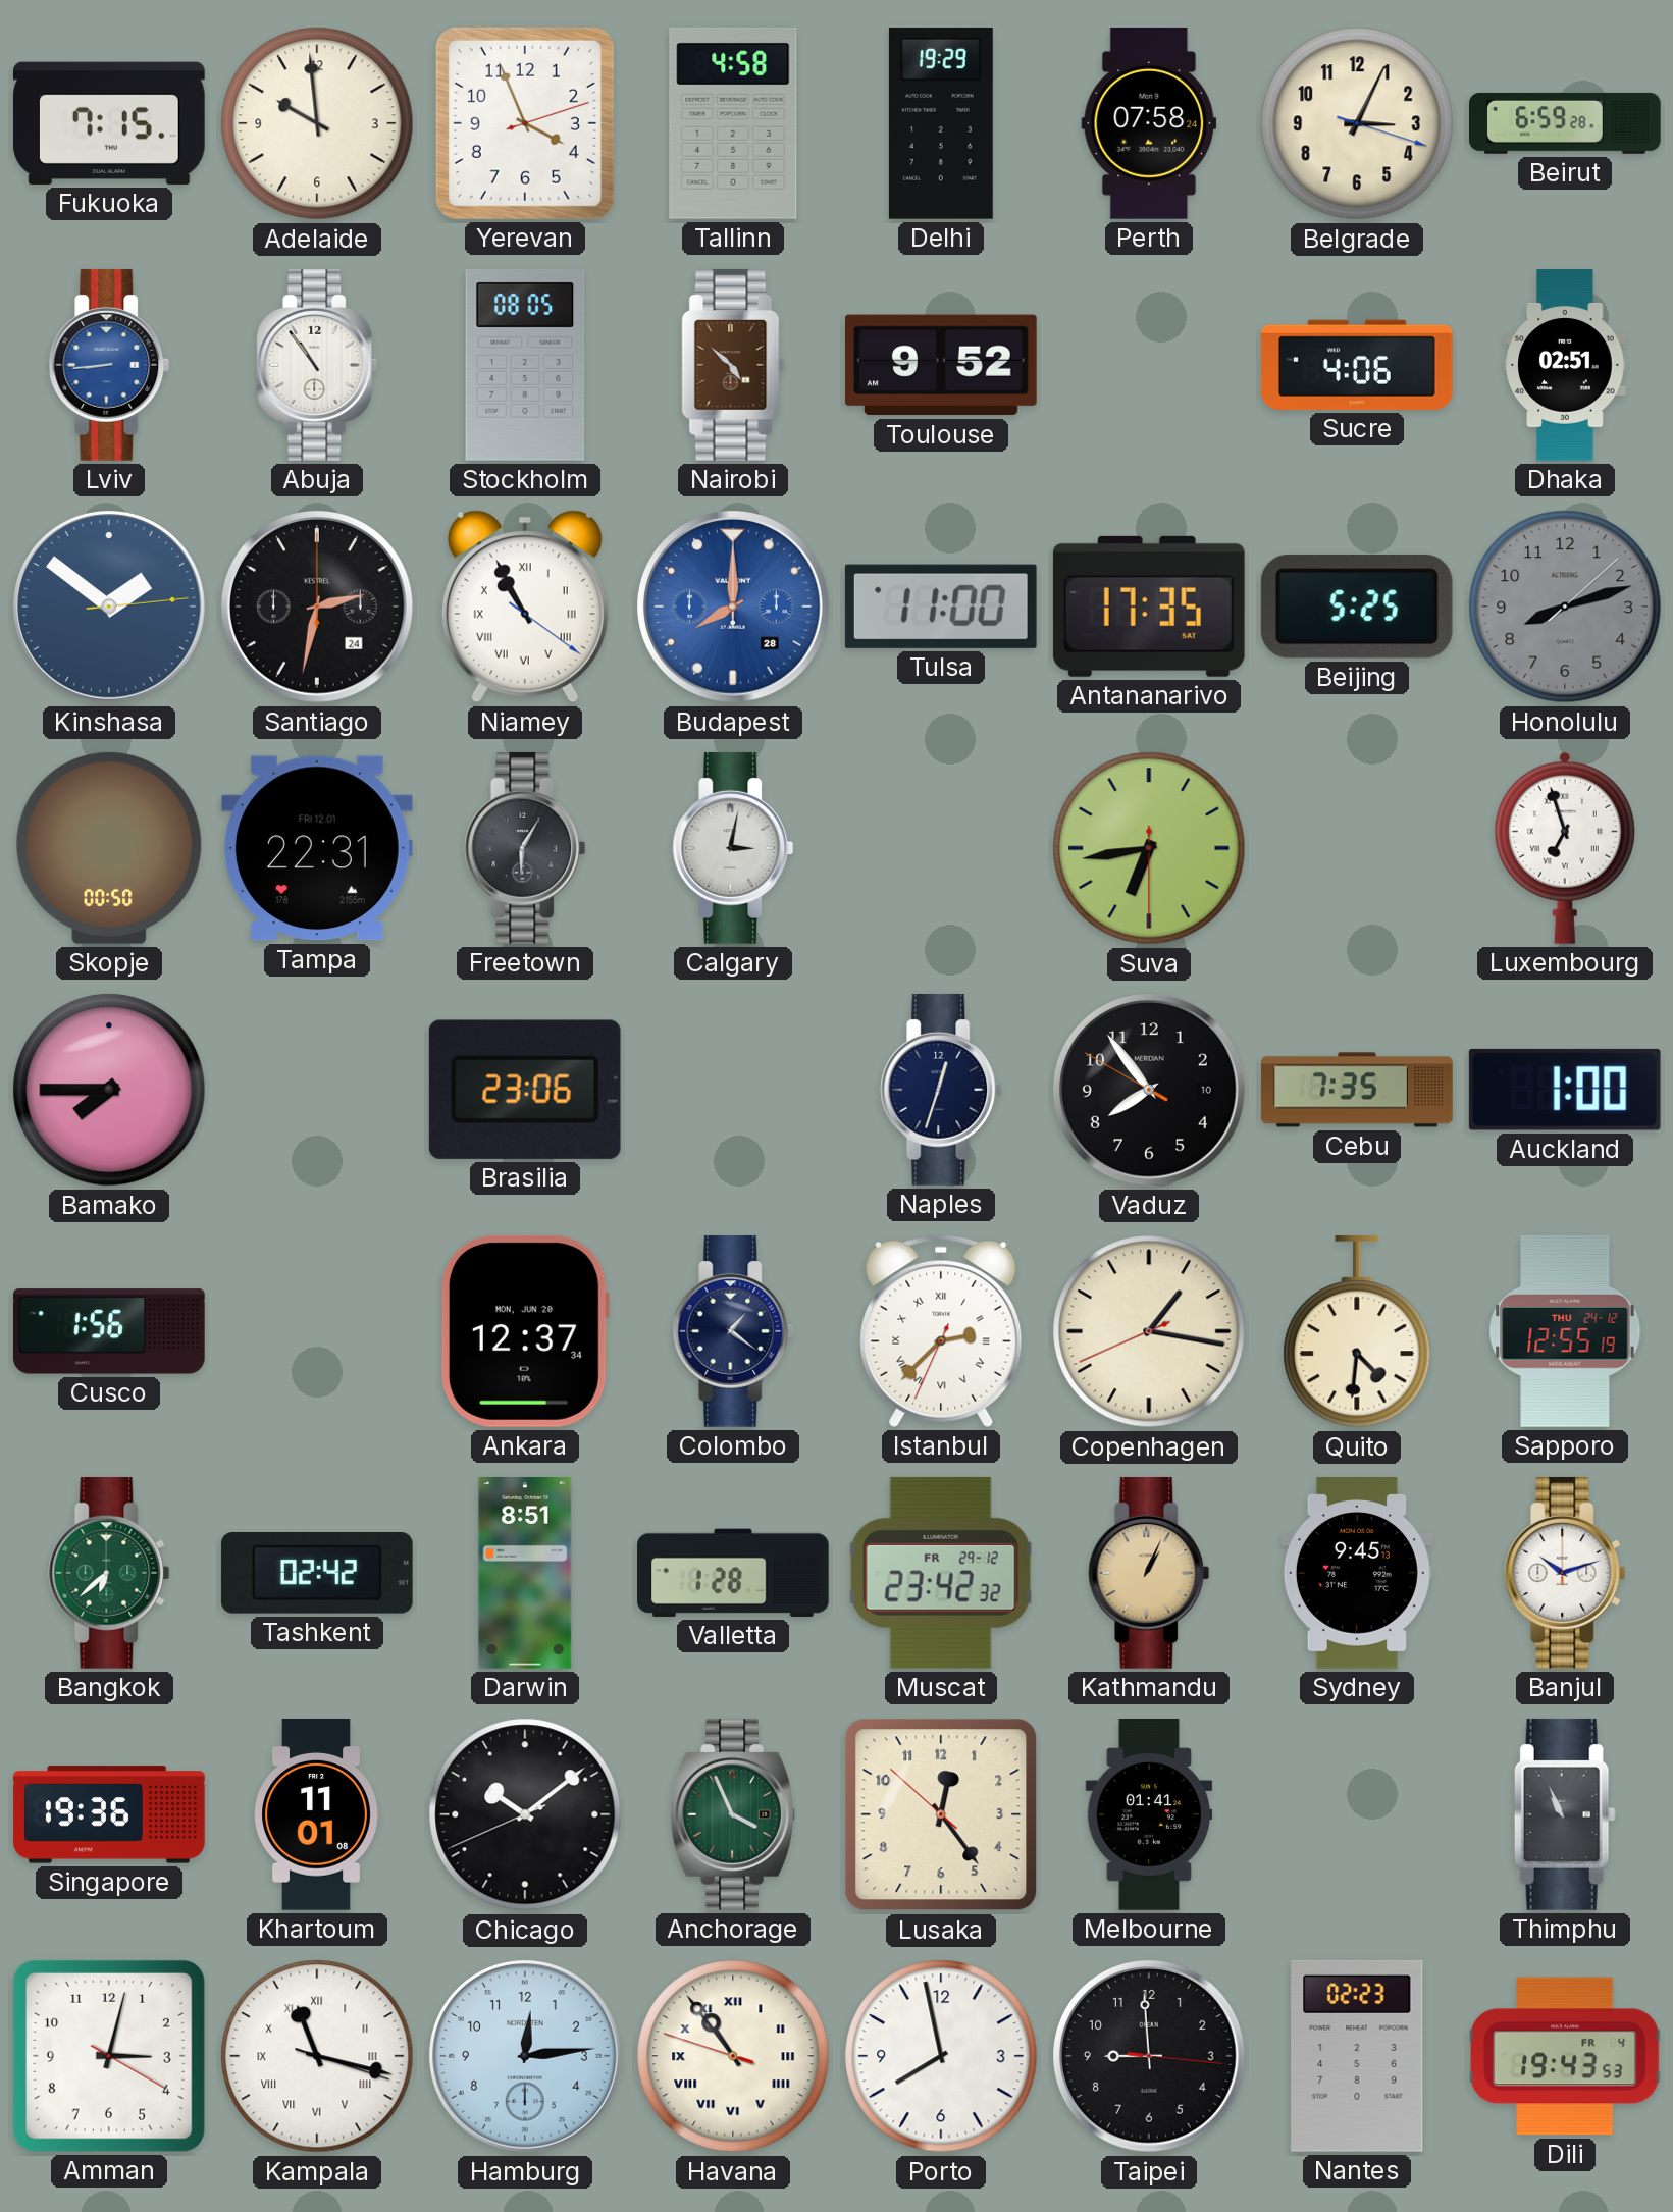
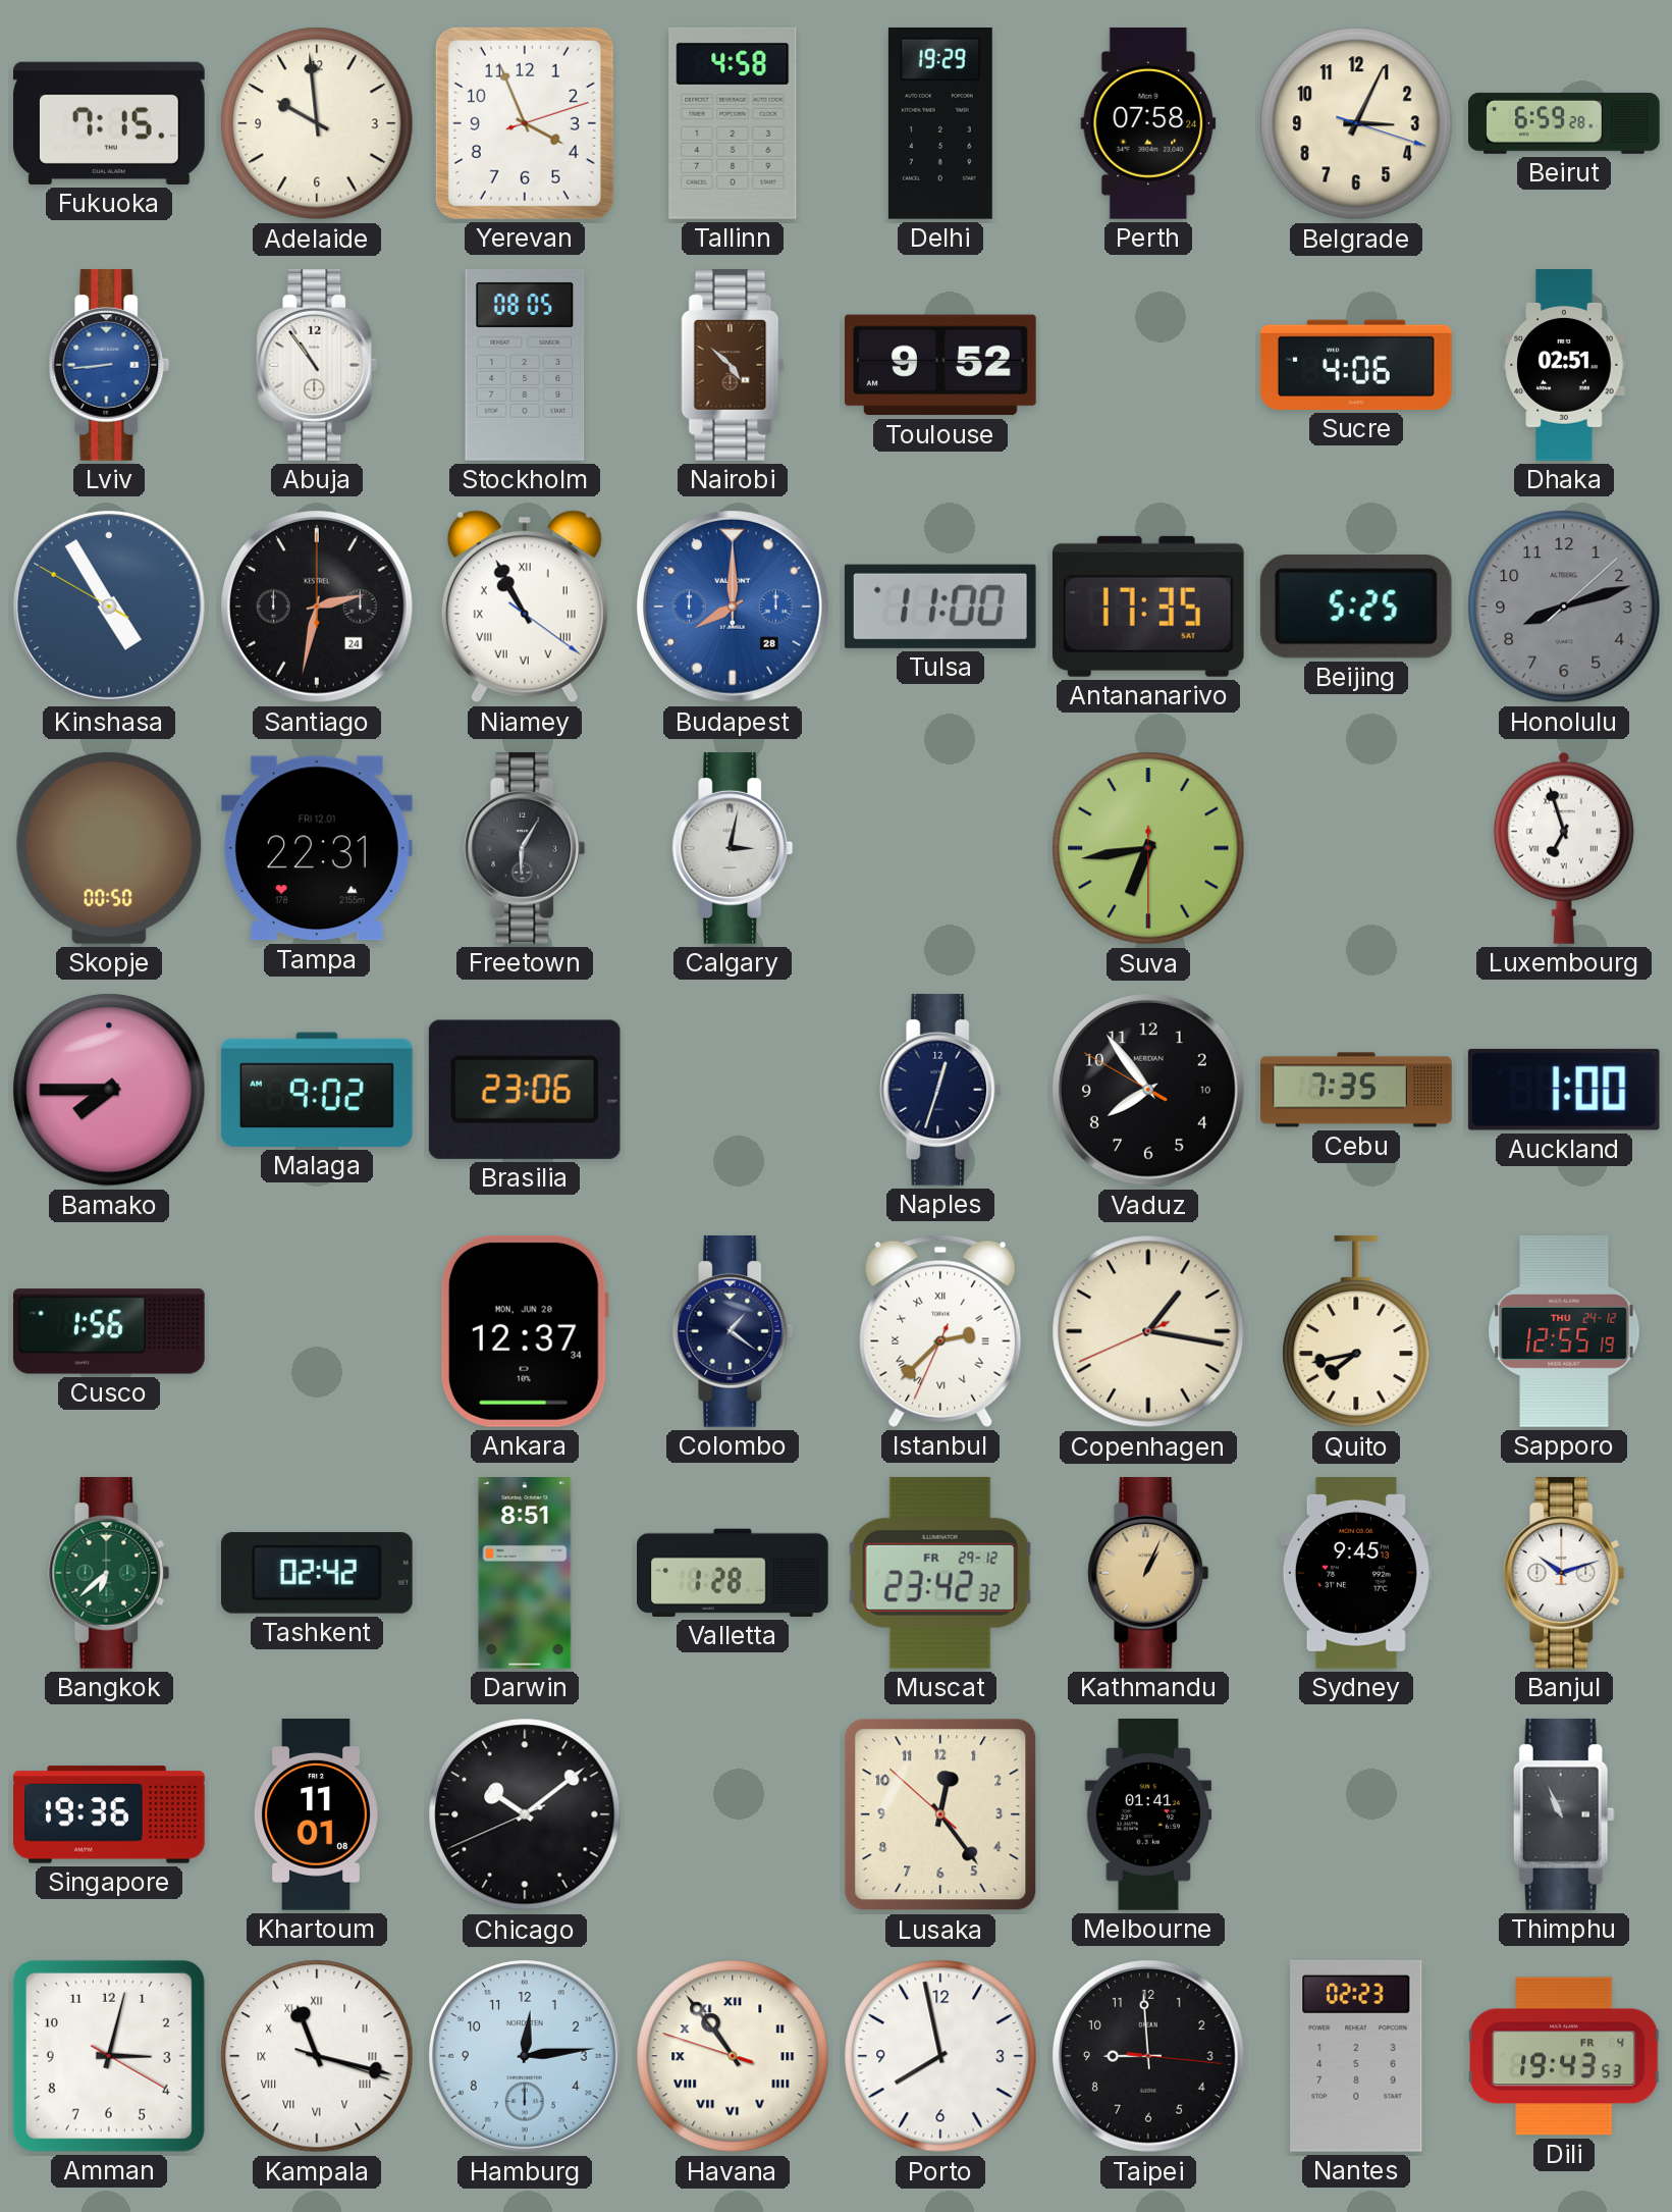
Kinshasa: 1:51 -> 4:54 (110, 608)
Malaga: none -> 9:02 (317, 1090)
Quito: 4:31 -> 7:43 (1356, 1331)
Anchorage: 3:56 -> none (733, 1814)
